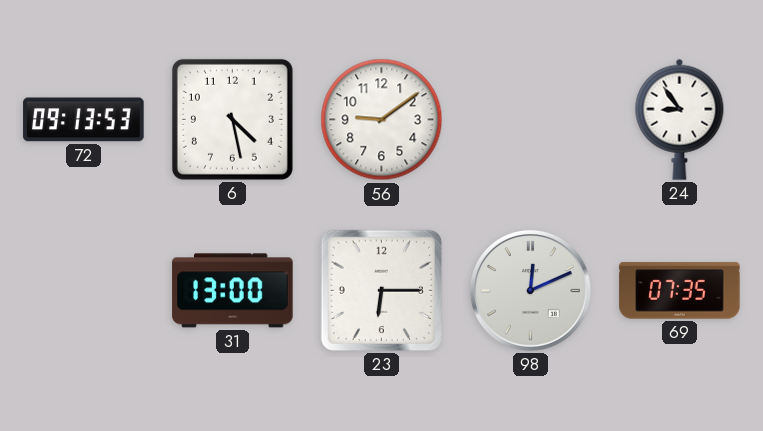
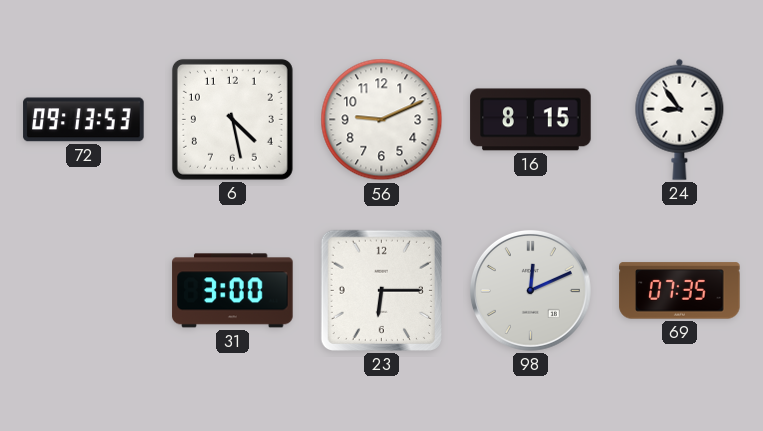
56: 9:09 -> 9:11 (382, 120)
16: none -> 8:15 (531, 120)
31: 13:00 -> 3:00 (233, 291)
